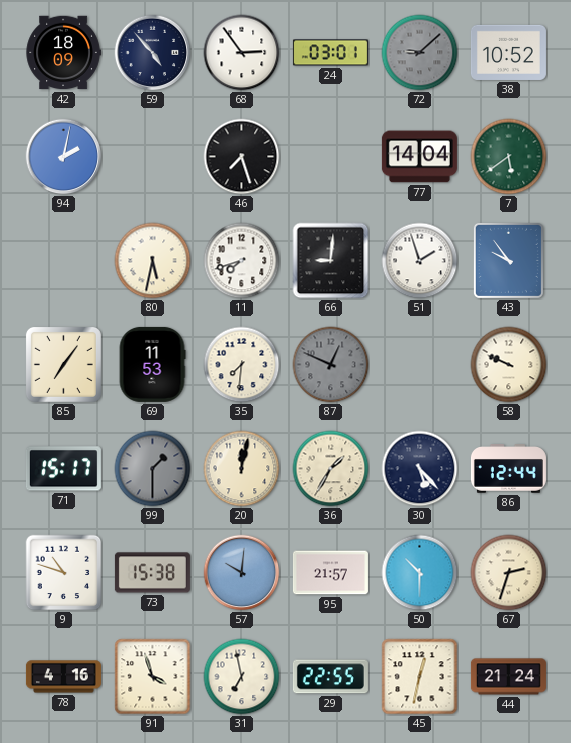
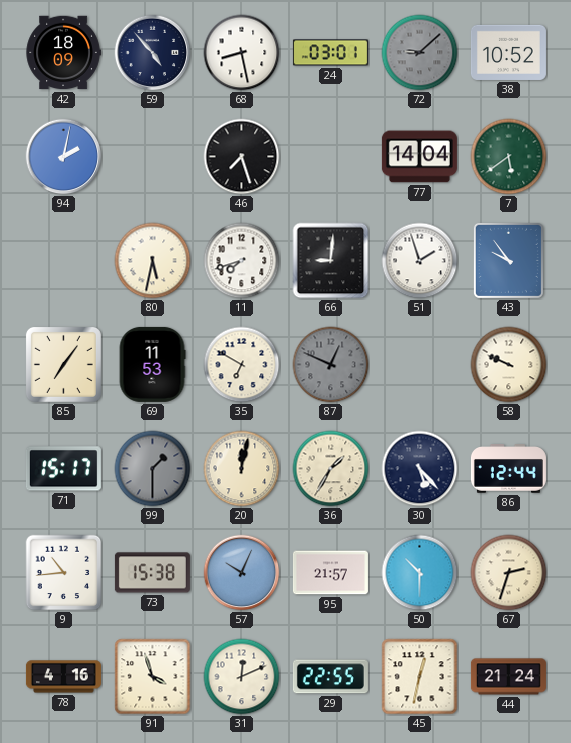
68: 2:54 -> 8:28 (242, 53)
35: 7:31 -> 6:50 (242, 365)
9: 10:48 -> 10:44 (64, 573)
57: 10:01 -> 10:04 (242, 573)
31: 6:58 -> 12:11 (242, 677)
